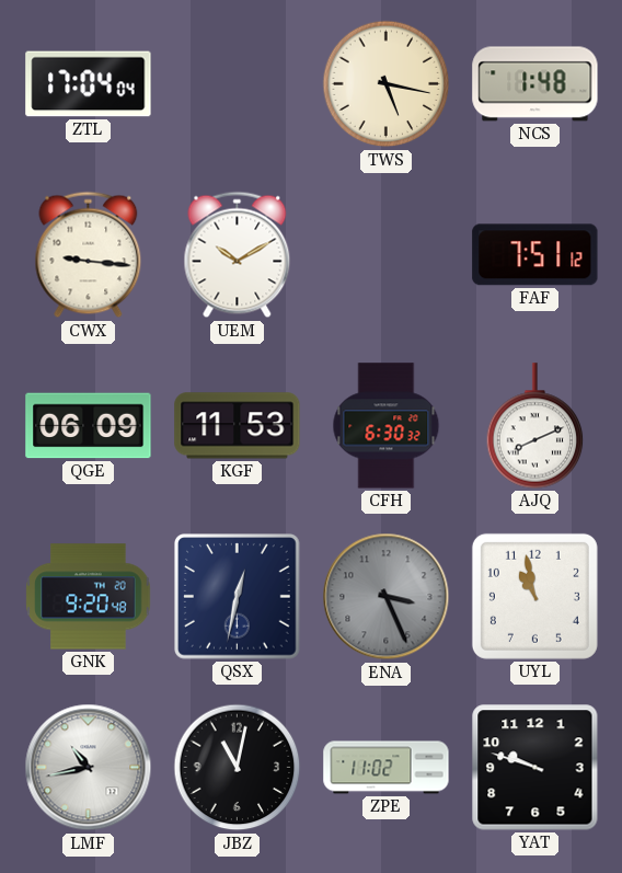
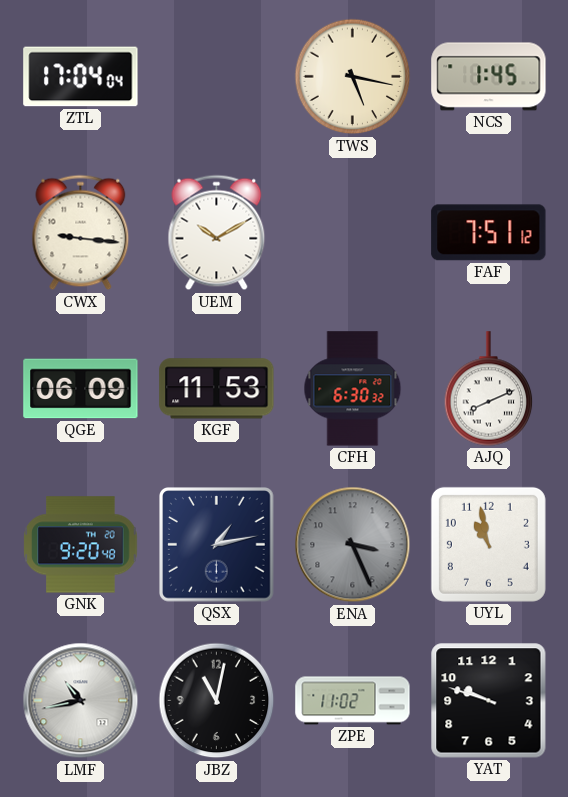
NCS: 1:48 -> 1:45 (489, 77)
QSX: 12:32 -> 1:13 (217, 545)
